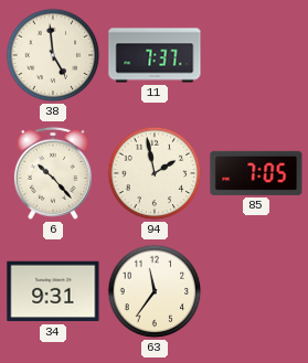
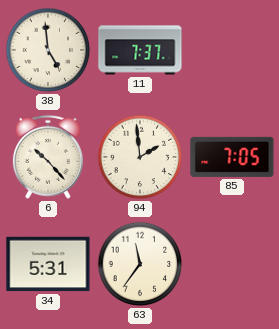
94: 1:58 -> 1:59 (140, 157)
34: 9:31 -> 5:31 (48, 264)
